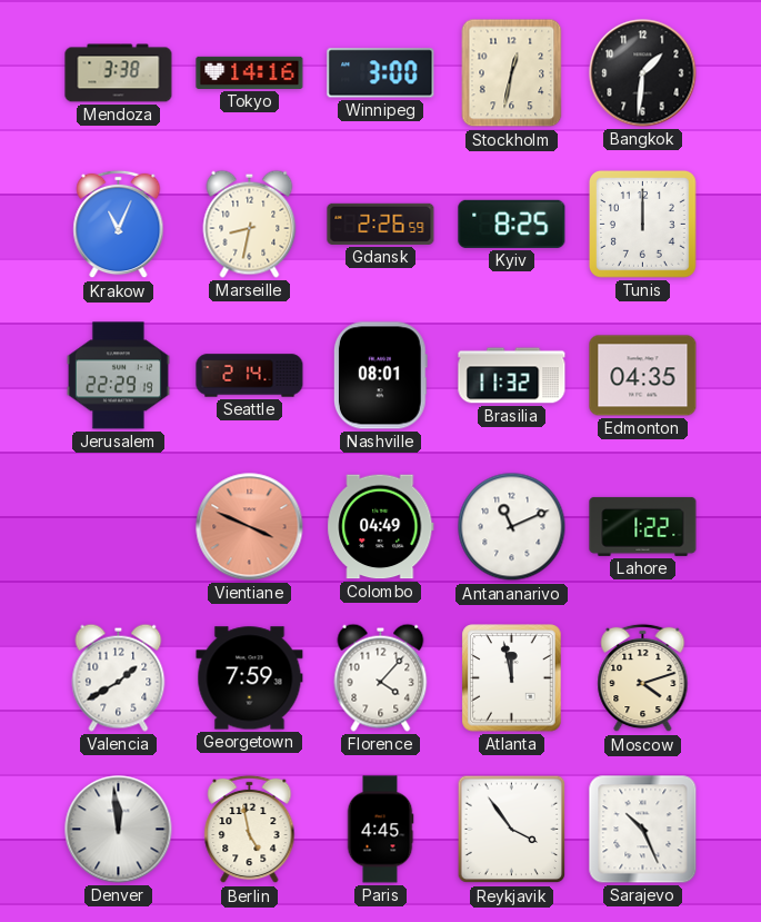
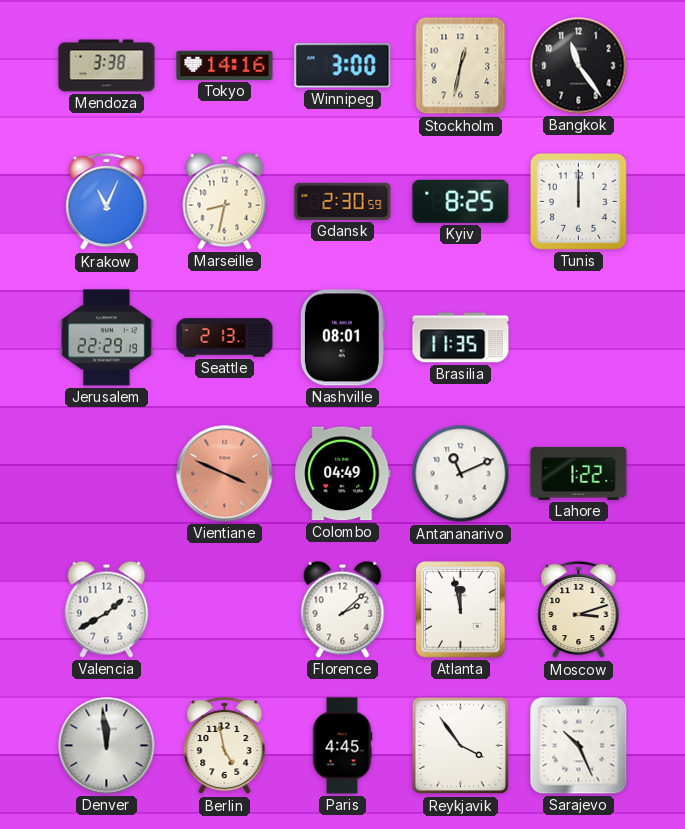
Bangkok: 1:31 -> 11:24 (579, 66)
Gdansk: 2:26 -> 2:30 (343, 201)
Seattle: 2:14 -> 2:13 (225, 338)
Brasilia: 11:32 -> 11:35 (461, 338)
Edmonton: 04:35 -> none (643, 376)
Georgetown: 7:59 -> none (250, 678)
Florence: 4:07 -> 2:08 (343, 609)
Moscow: 4:12 -> 3:12 (579, 610)
